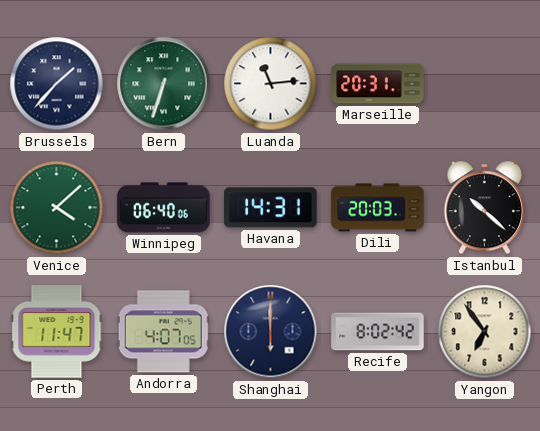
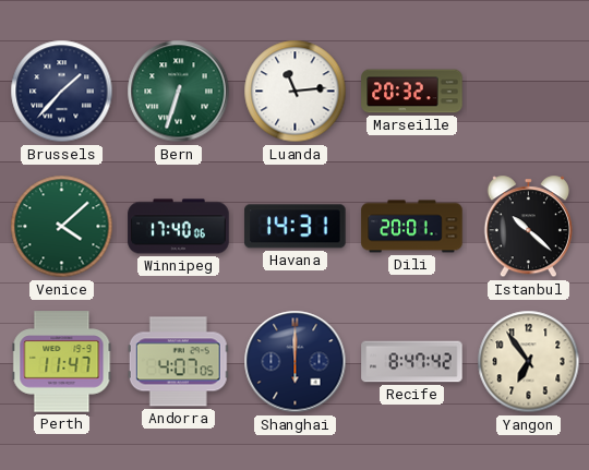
Marseille: 20:31 -> 20:32 (412, 92)
Winnipeg: 06:40 -> 17:40 (179, 227)
Dili: 20:03 -> 20:01 (412, 227)
Recife: 8:02 -> 8:47 (412, 362)
